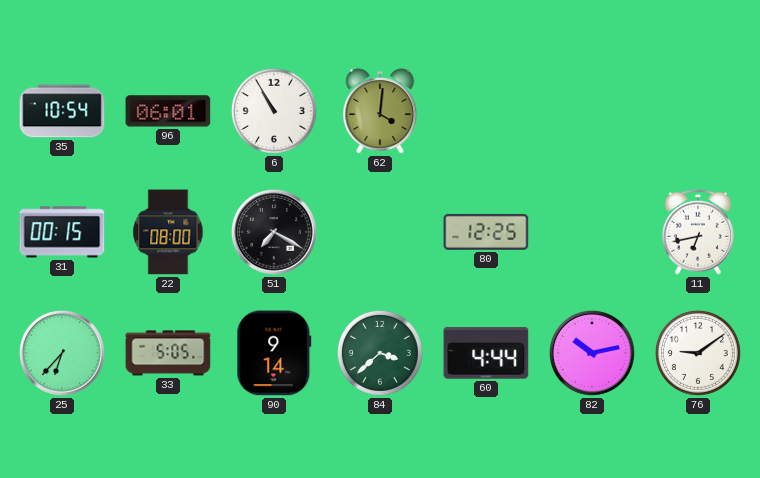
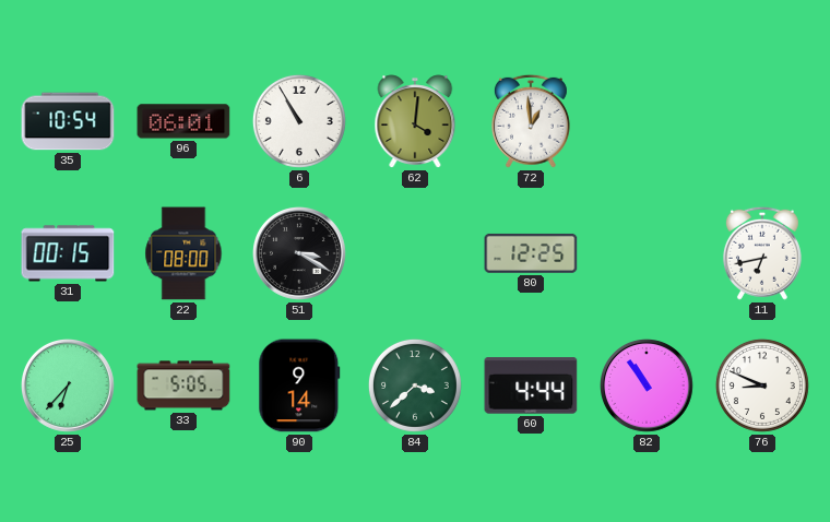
72: none -> 12:59 (531, 121)
51: 7:20 -> 3:20 (300, 254)
82: 10:13 -> 10:54 (648, 387)
76: 9:09 -> 8:49 (762, 385)
